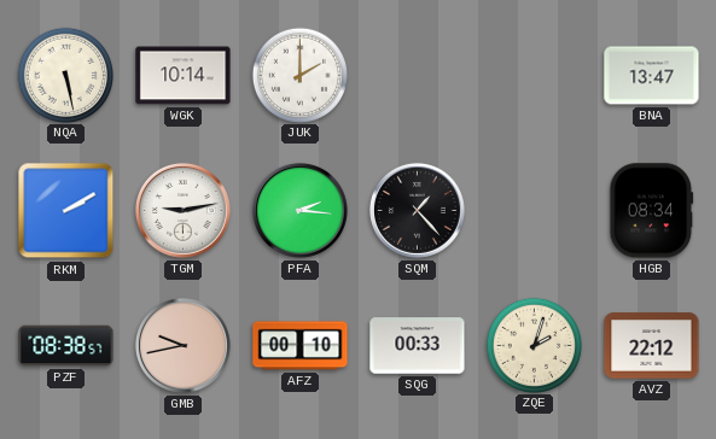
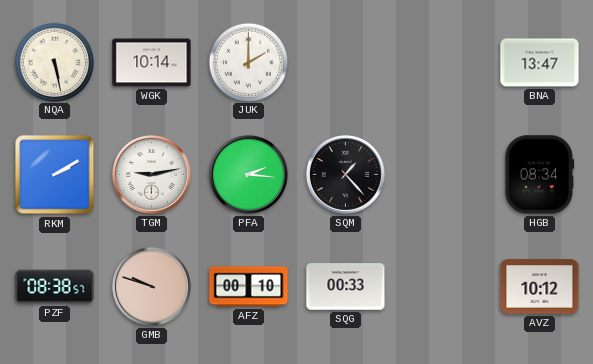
GMB: 9:43 -> 9:48 (151, 286)
ZQE: 2:03 -> none (534, 345)
AVZ: 22:12 -> 10:12 (540, 287)
